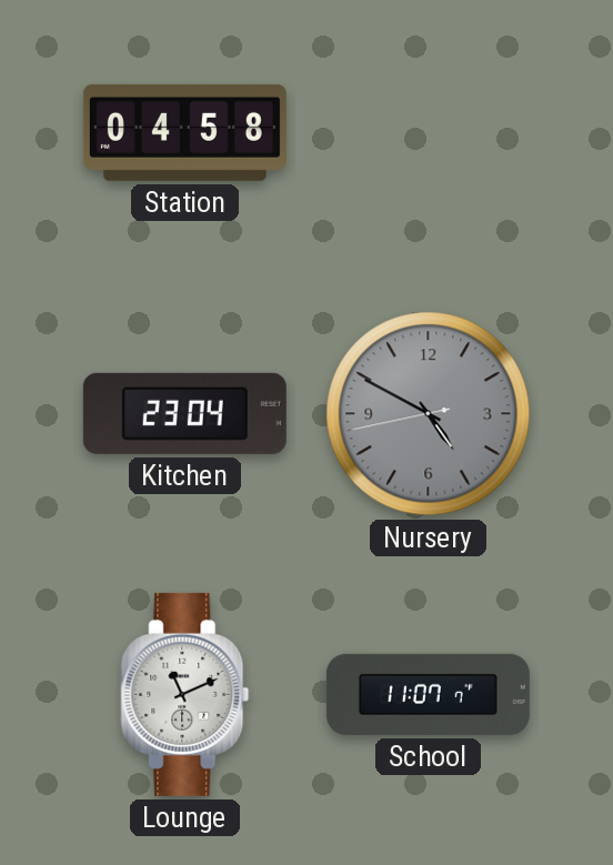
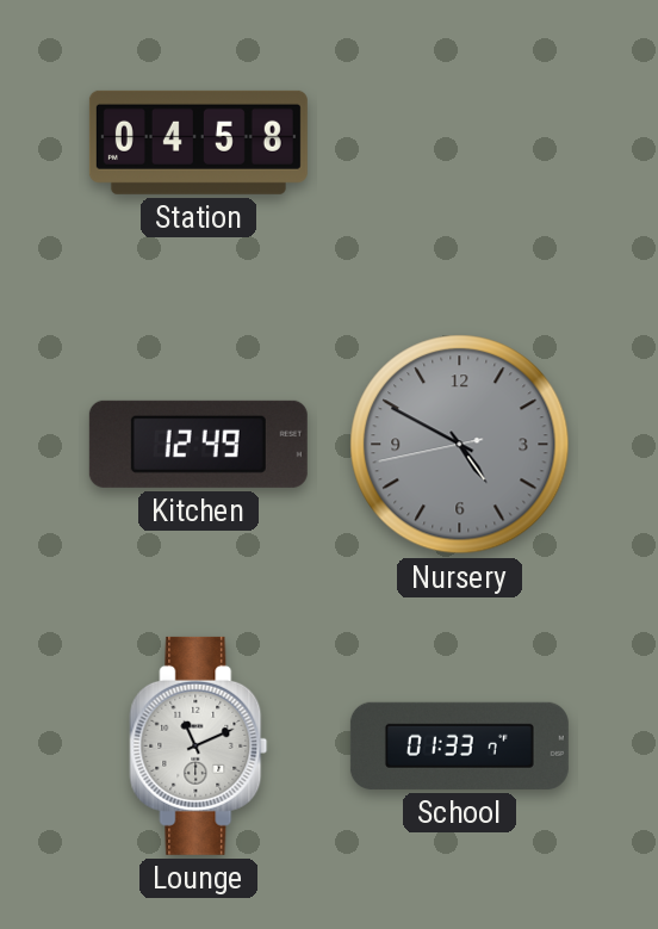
Kitchen: 23:04 -> 12:49 (198, 444)
School: 11:07 -> 01:33 (459, 745)
